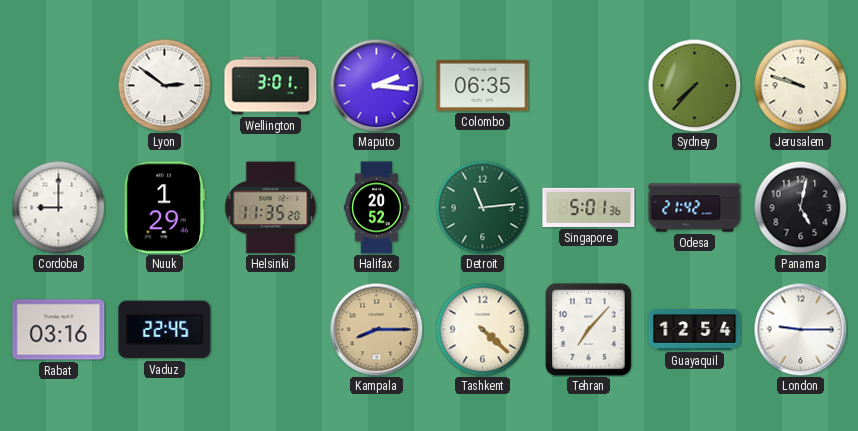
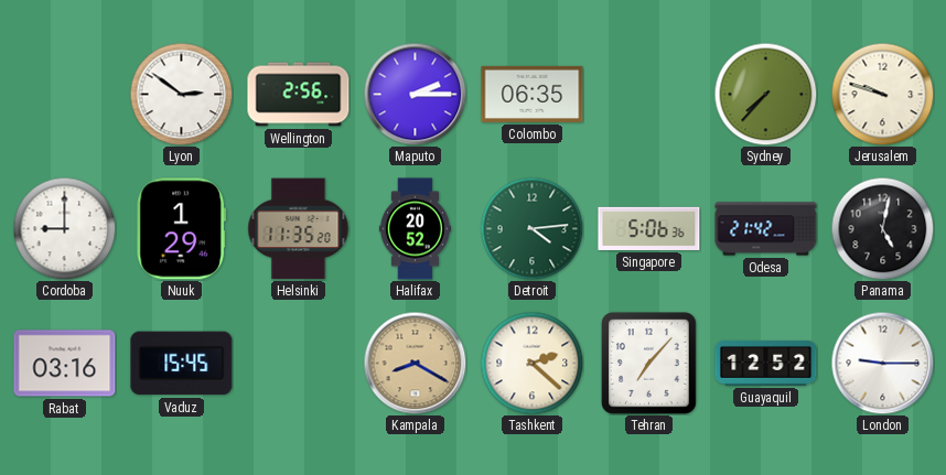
Wellington: 3:01 -> 2:56 (299, 95)
Maputo: 2:16 -> 2:15 (415, 94)
Detroit: 11:14 -> 4:14 (531, 228)
Singapore: 5:01 -> 5:06 (649, 228)
Vaduz: 22:45 -> 15:45 (182, 364)
Kampala: 8:15 -> 8:20 (415, 363)
Tashkent: 4:22 -> 2:22 (531, 363)
Guayaquil: 12:54 -> 12:52 (766, 364)
